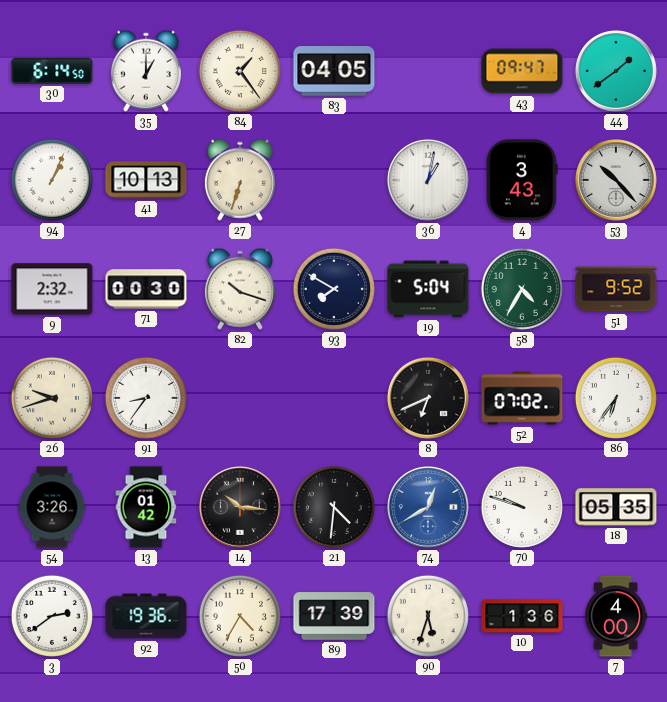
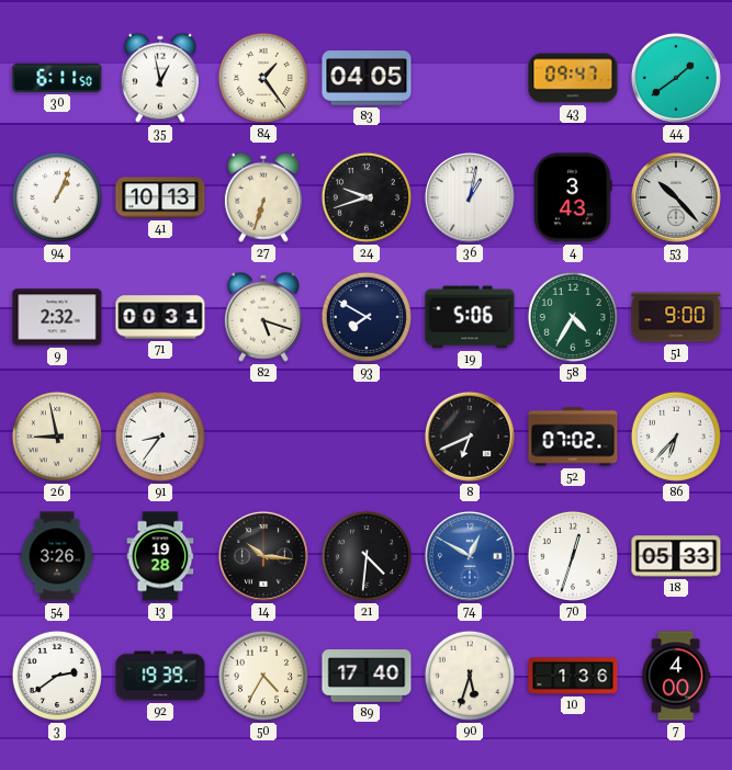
30: 6:14 -> 6:11 (57, 78)
35: 1:00 -> 12:58 (160, 78)
24: none -> 9:42 (367, 197)
71: 00:30 -> 00:31 (160, 317)
82: 10:18 -> 5:18 (263, 317)
19: 5:04 -> 5:06 (470, 317)
51: 9:52 -> 9:00 (676, 317)
26: 9:42 -> 8:58 (57, 437)
86: 6:36 -> 6:37 (676, 437)
13: 01:42 -> 19:28 (160, 556)
74: 12:40 -> 12:50 (470, 556)
70: 9:48 -> 12:33 (573, 556)
18: 05:35 -> 05:33 (676, 556)
92: 19:36 -> 19:39 (160, 676)
89: 17:39 -> 17:40 (367, 676)
